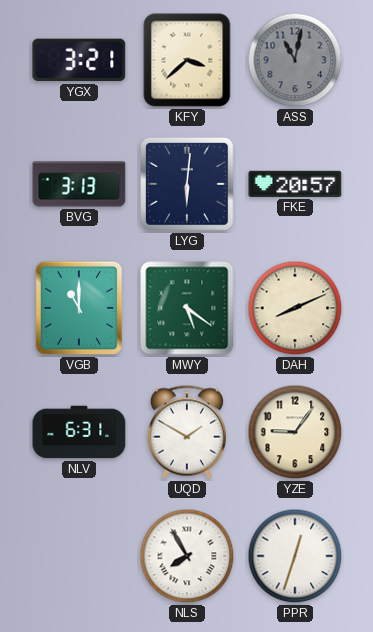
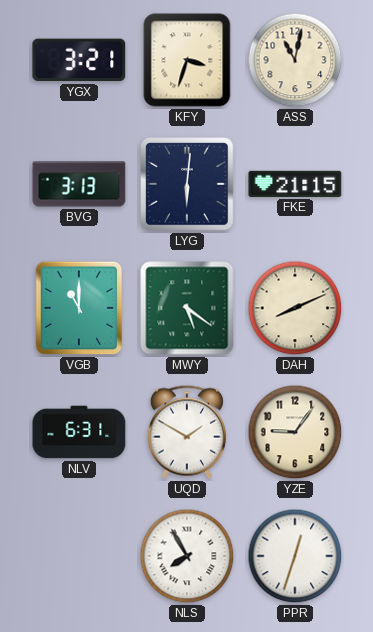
KFY: 3:38 -> 3:33 (187, 60)
ASS dial: grey -> cream (295, 60)
FKE: 20:57 -> 21:15 (295, 184)
